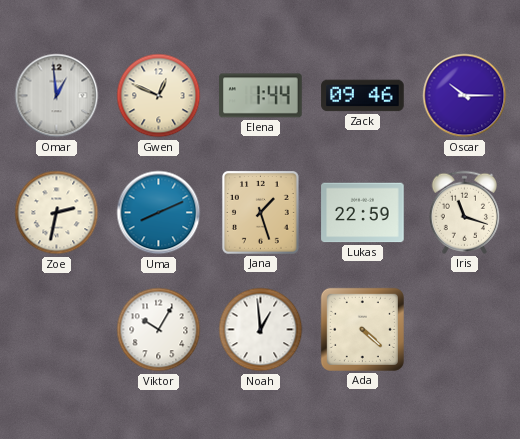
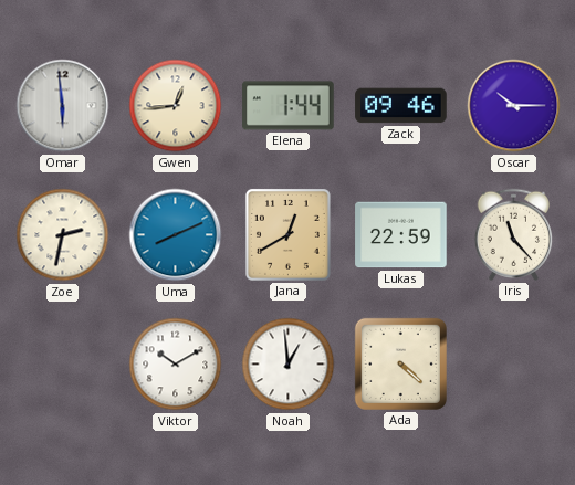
Omar: 12:59 -> 5:59 (63, 106)
Gwen: 12:49 -> 12:44 (176, 106)
Jana: 1:27 -> 12:40 (287, 234)
Iris: 11:18 -> 11:23 (513, 234)
Viktor: 10:05 -> 10:10 (176, 365)
